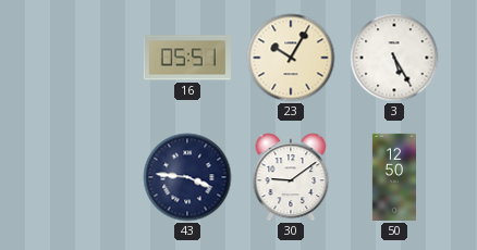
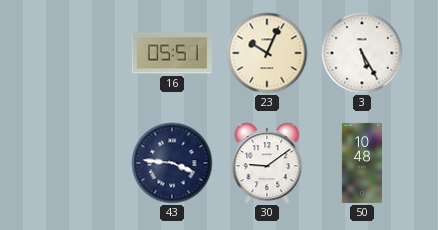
23: 10:05 -> 10:04 (267, 53)
50: 12:50 -> 10:48 (361, 163)
